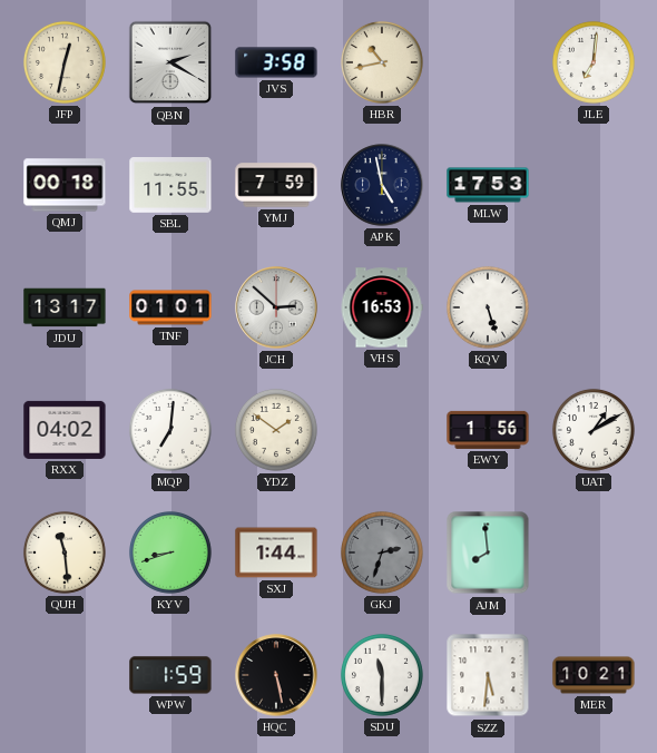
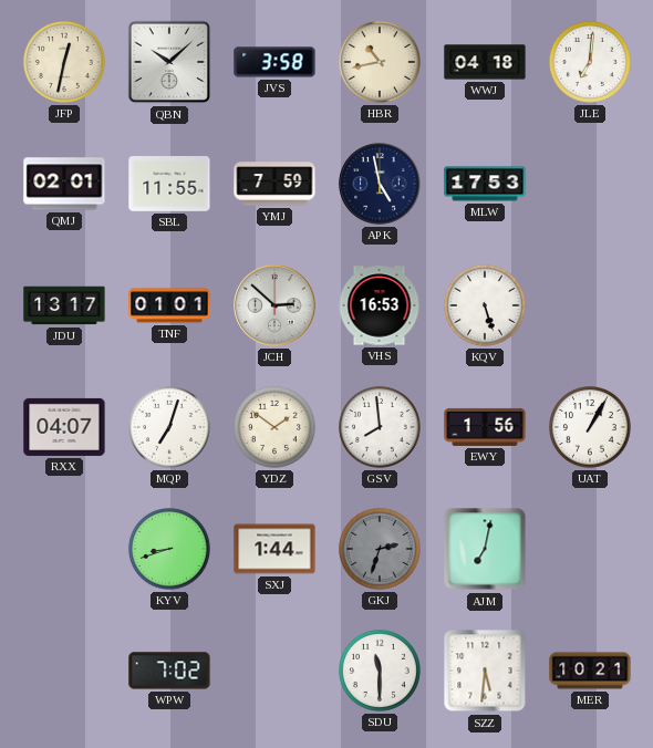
QBN: 2:20 -> 10:08 (169, 62)
WWJ: none -> 04:18 (485, 62)
QMJ: 00:18 -> 02:01 (64, 184)
RXX: 04:02 -> 04:07 (64, 427)
MQP: 7:01 -> 7:03 (169, 427)
GSV: none -> 7:59 (380, 427)
UAT: 1:10 -> 1:05 (590, 427)
QUH: 11:29 -> none (65, 552)
AJM: 7:59 -> 7:02 (485, 549)
WPW: 1:59 -> 7:02 (169, 671)
HQC: 5:28 -> none (276, 675)
